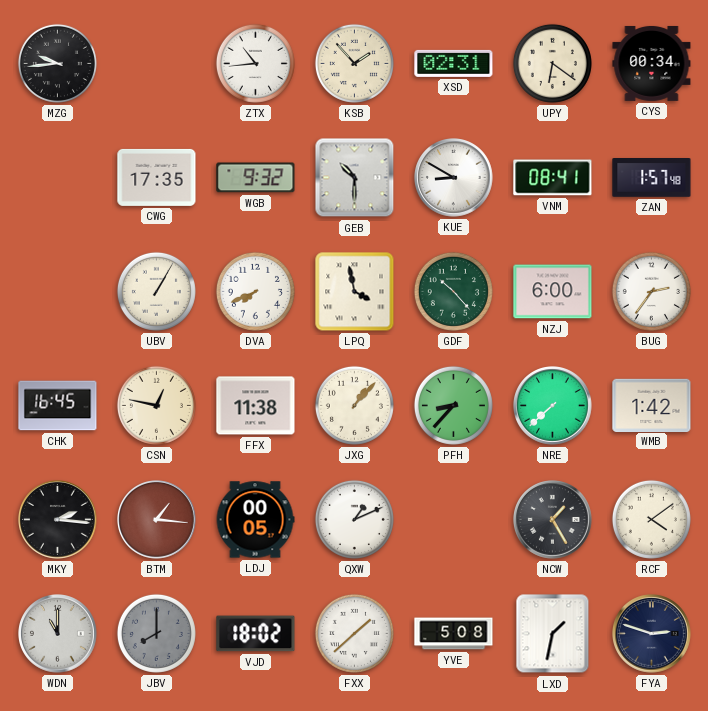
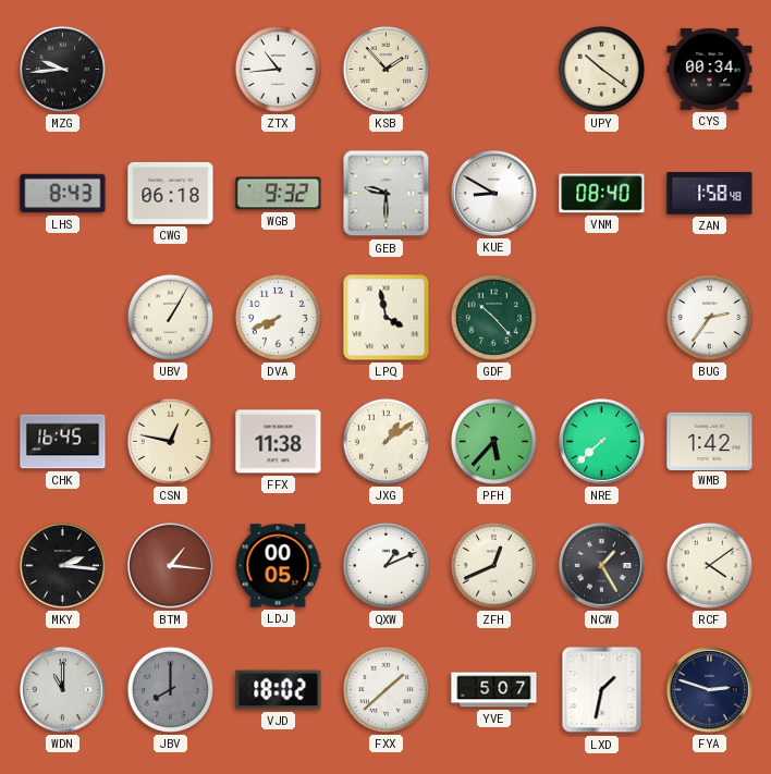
XSD: 02:31 -> none (454, 63)
UPY: 6:21 -> 10:21 (601, 69)
LHS: none -> 8:43 (63, 194)
CWG: 17:35 -> 06:18 (171, 193)
GEB: 10:30 -> 9:30 (387, 194)
VNM: 08:41 -> 08:40 (602, 194)
ZAN: 1:57 -> 1:58 (710, 194)
NZJ: 6:00 -> none (553, 292)
JXG: 1:07 -> 1:09 (385, 441)
PFH: 8:37 -> 5:37 (493, 441)
ZFH: none -> 12:41 (493, 565)
YVE: 5:08 -> 5:07 (494, 690)
